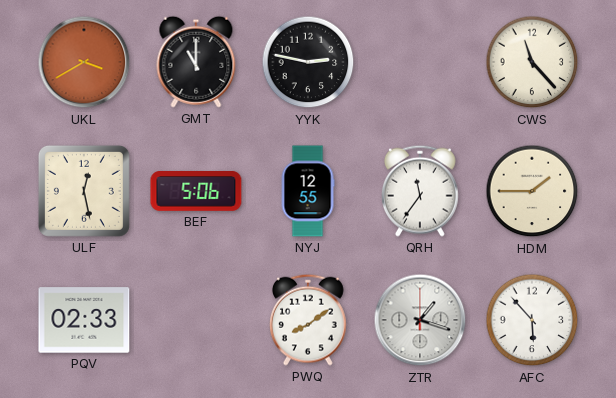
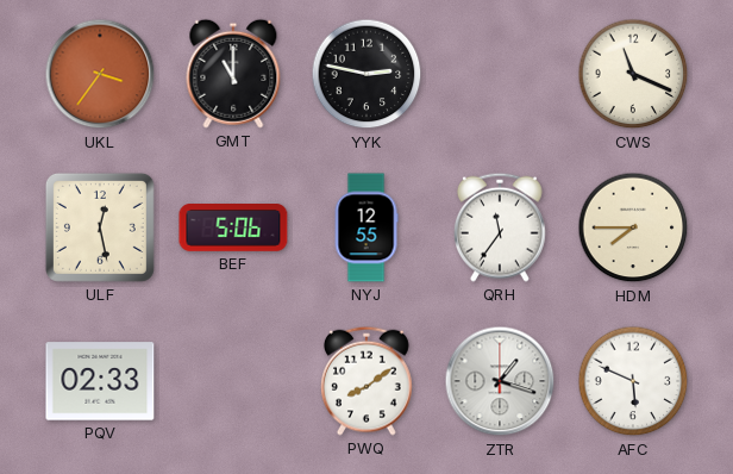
UKL: 3:40 -> 3:36 (100, 74)
CWS: 11:23 -> 11:19 (633, 74)
HDM: 1:45 -> 7:45 (633, 227)
AFC: 5:53 -> 5:49 (633, 381)
